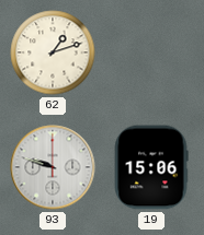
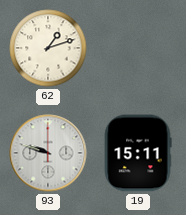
19: 15:06 -> 15:11 (138, 153)
